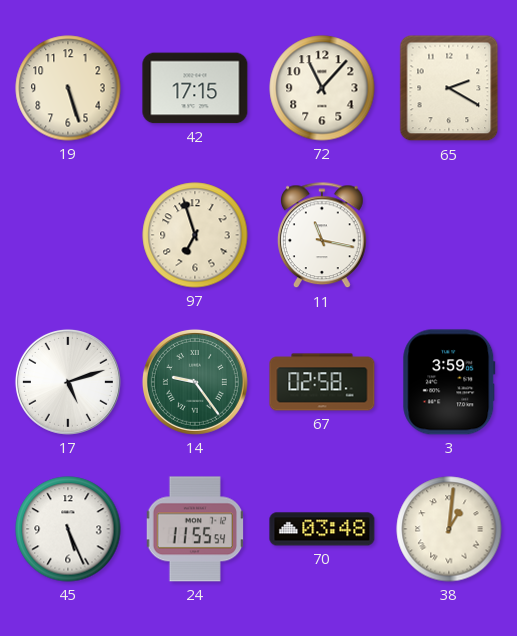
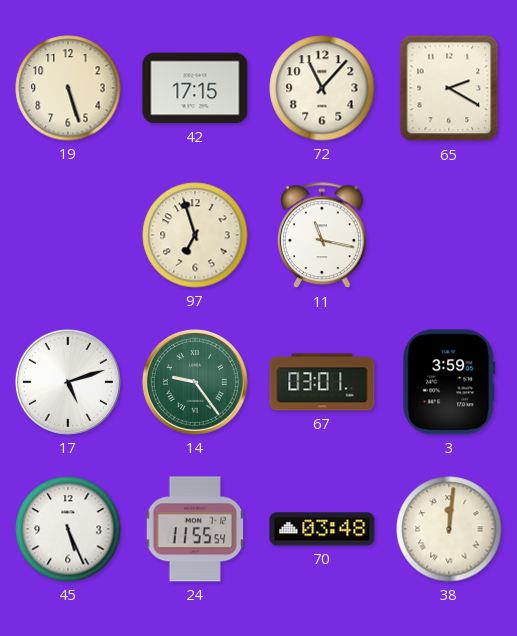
67: 02:58 -> 03:01 (322, 382)
38: 1:01 -> 12:01 (449, 529)
